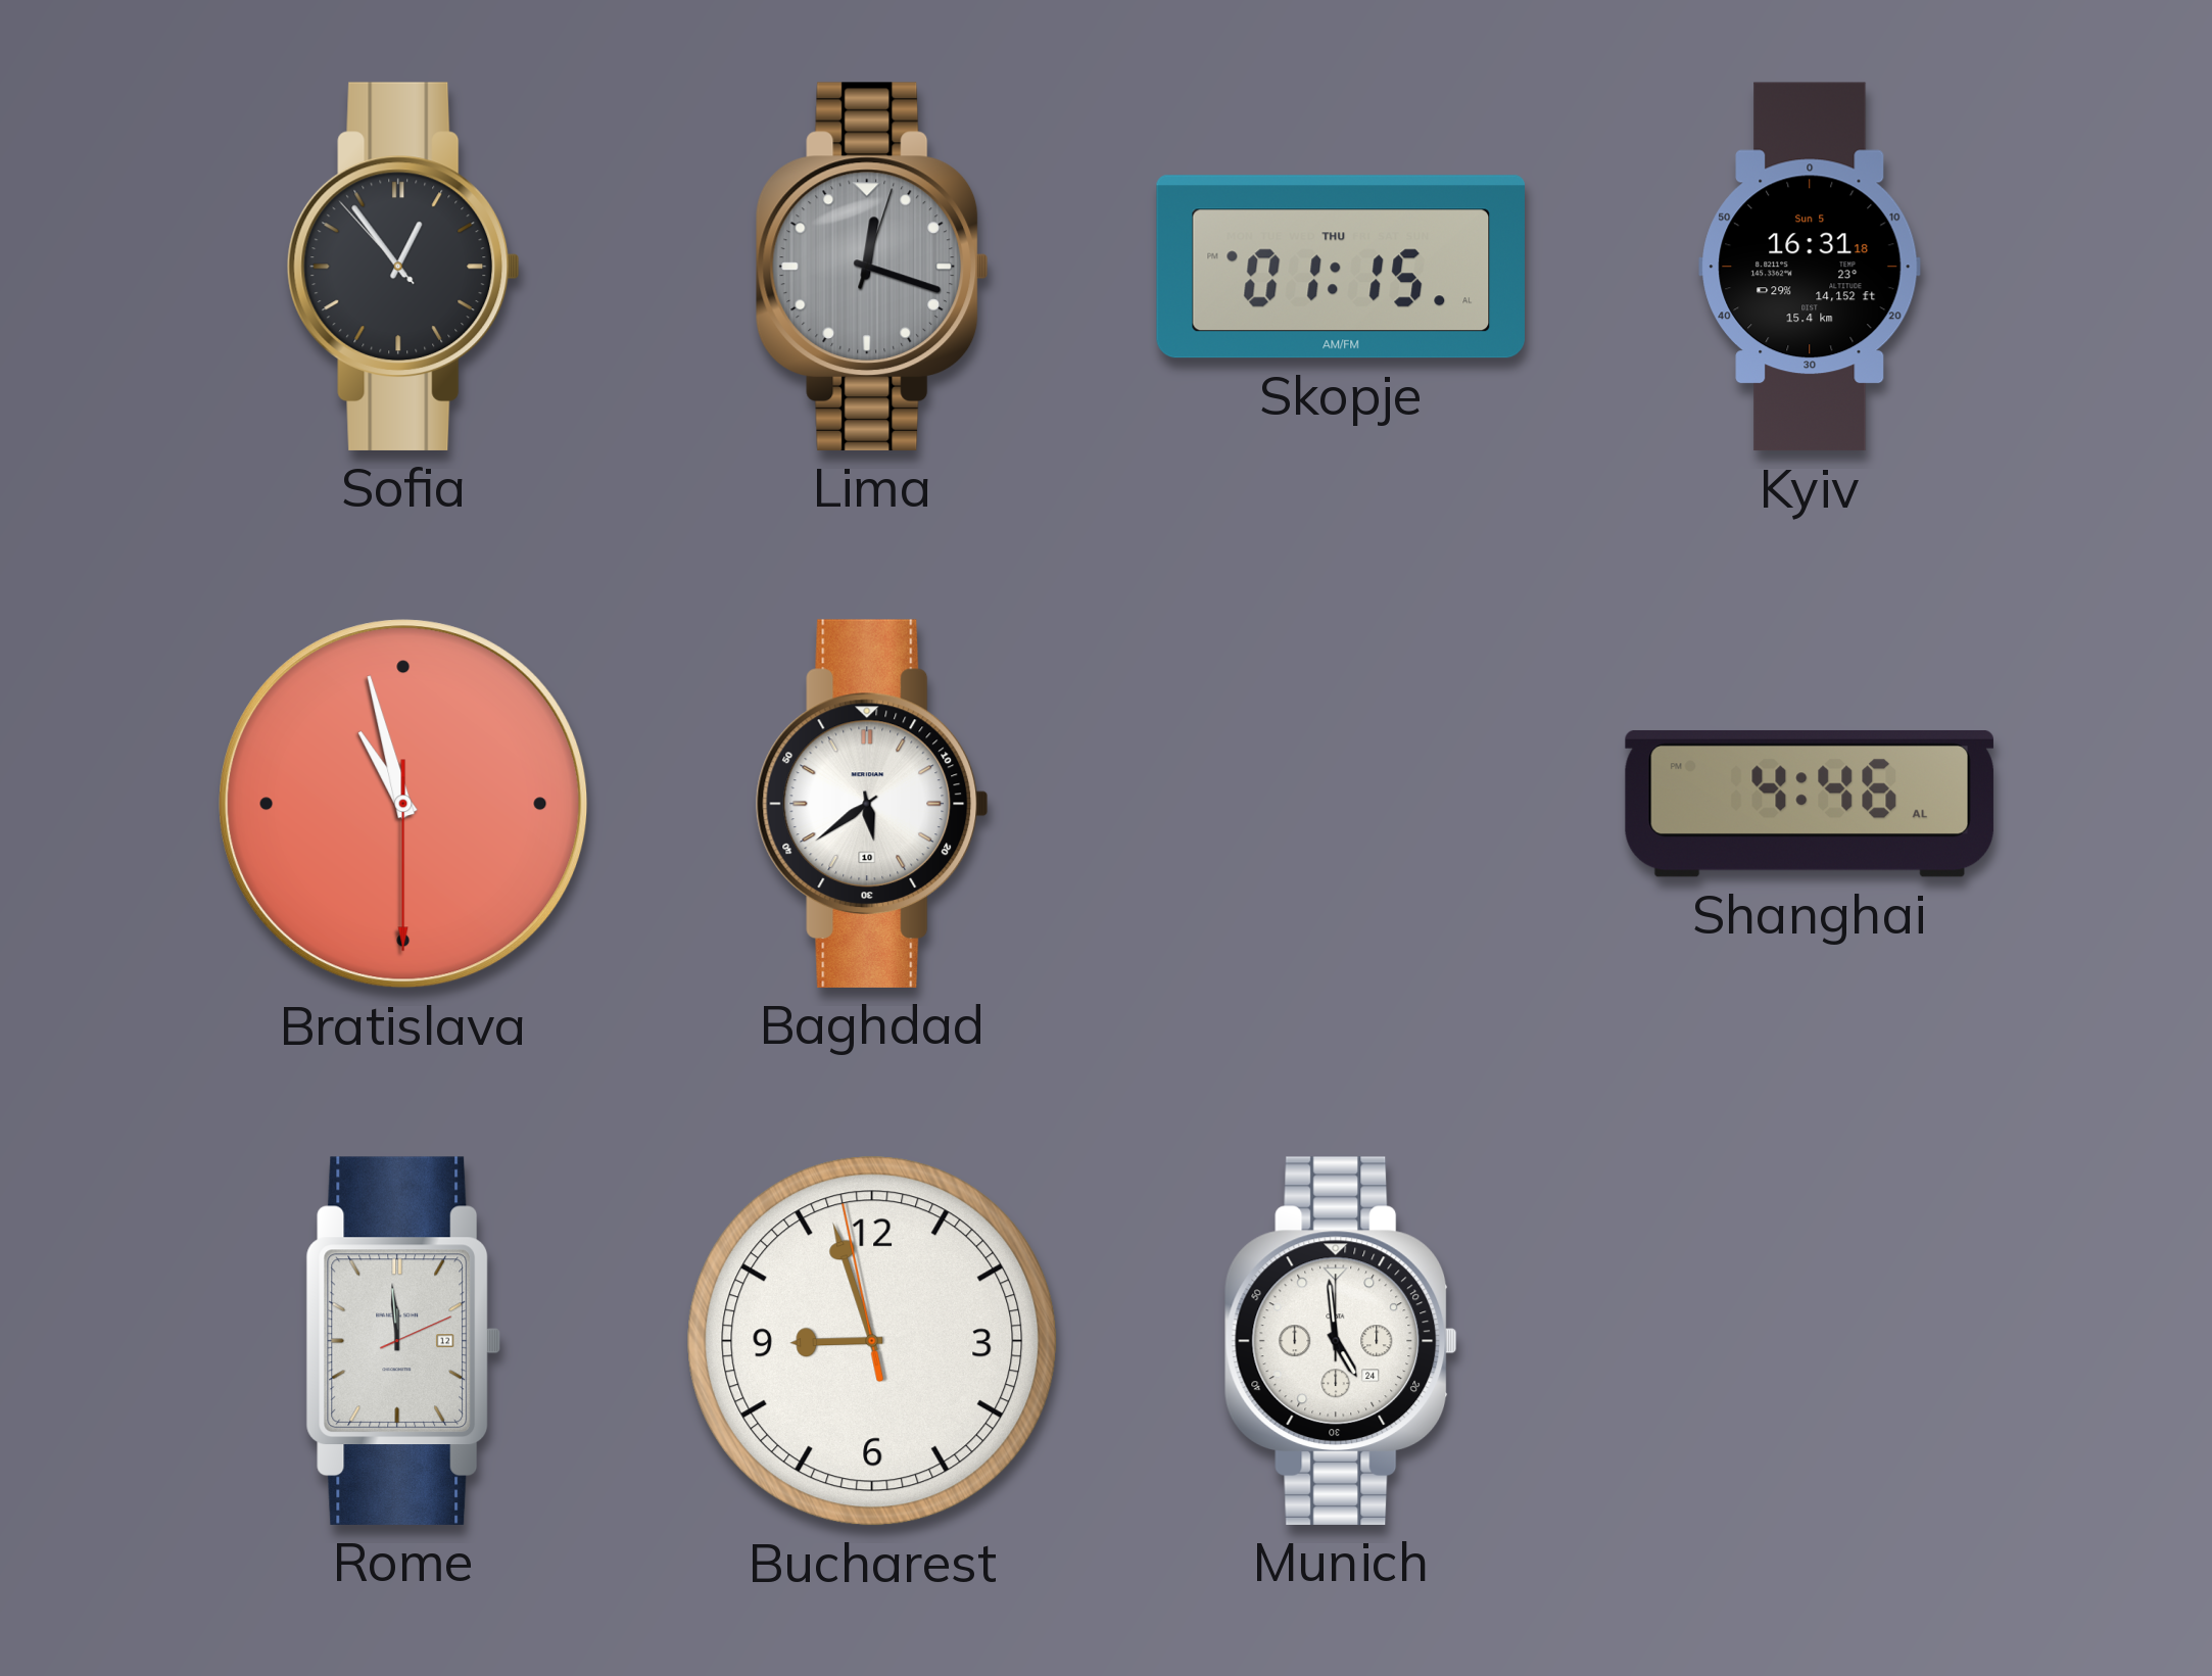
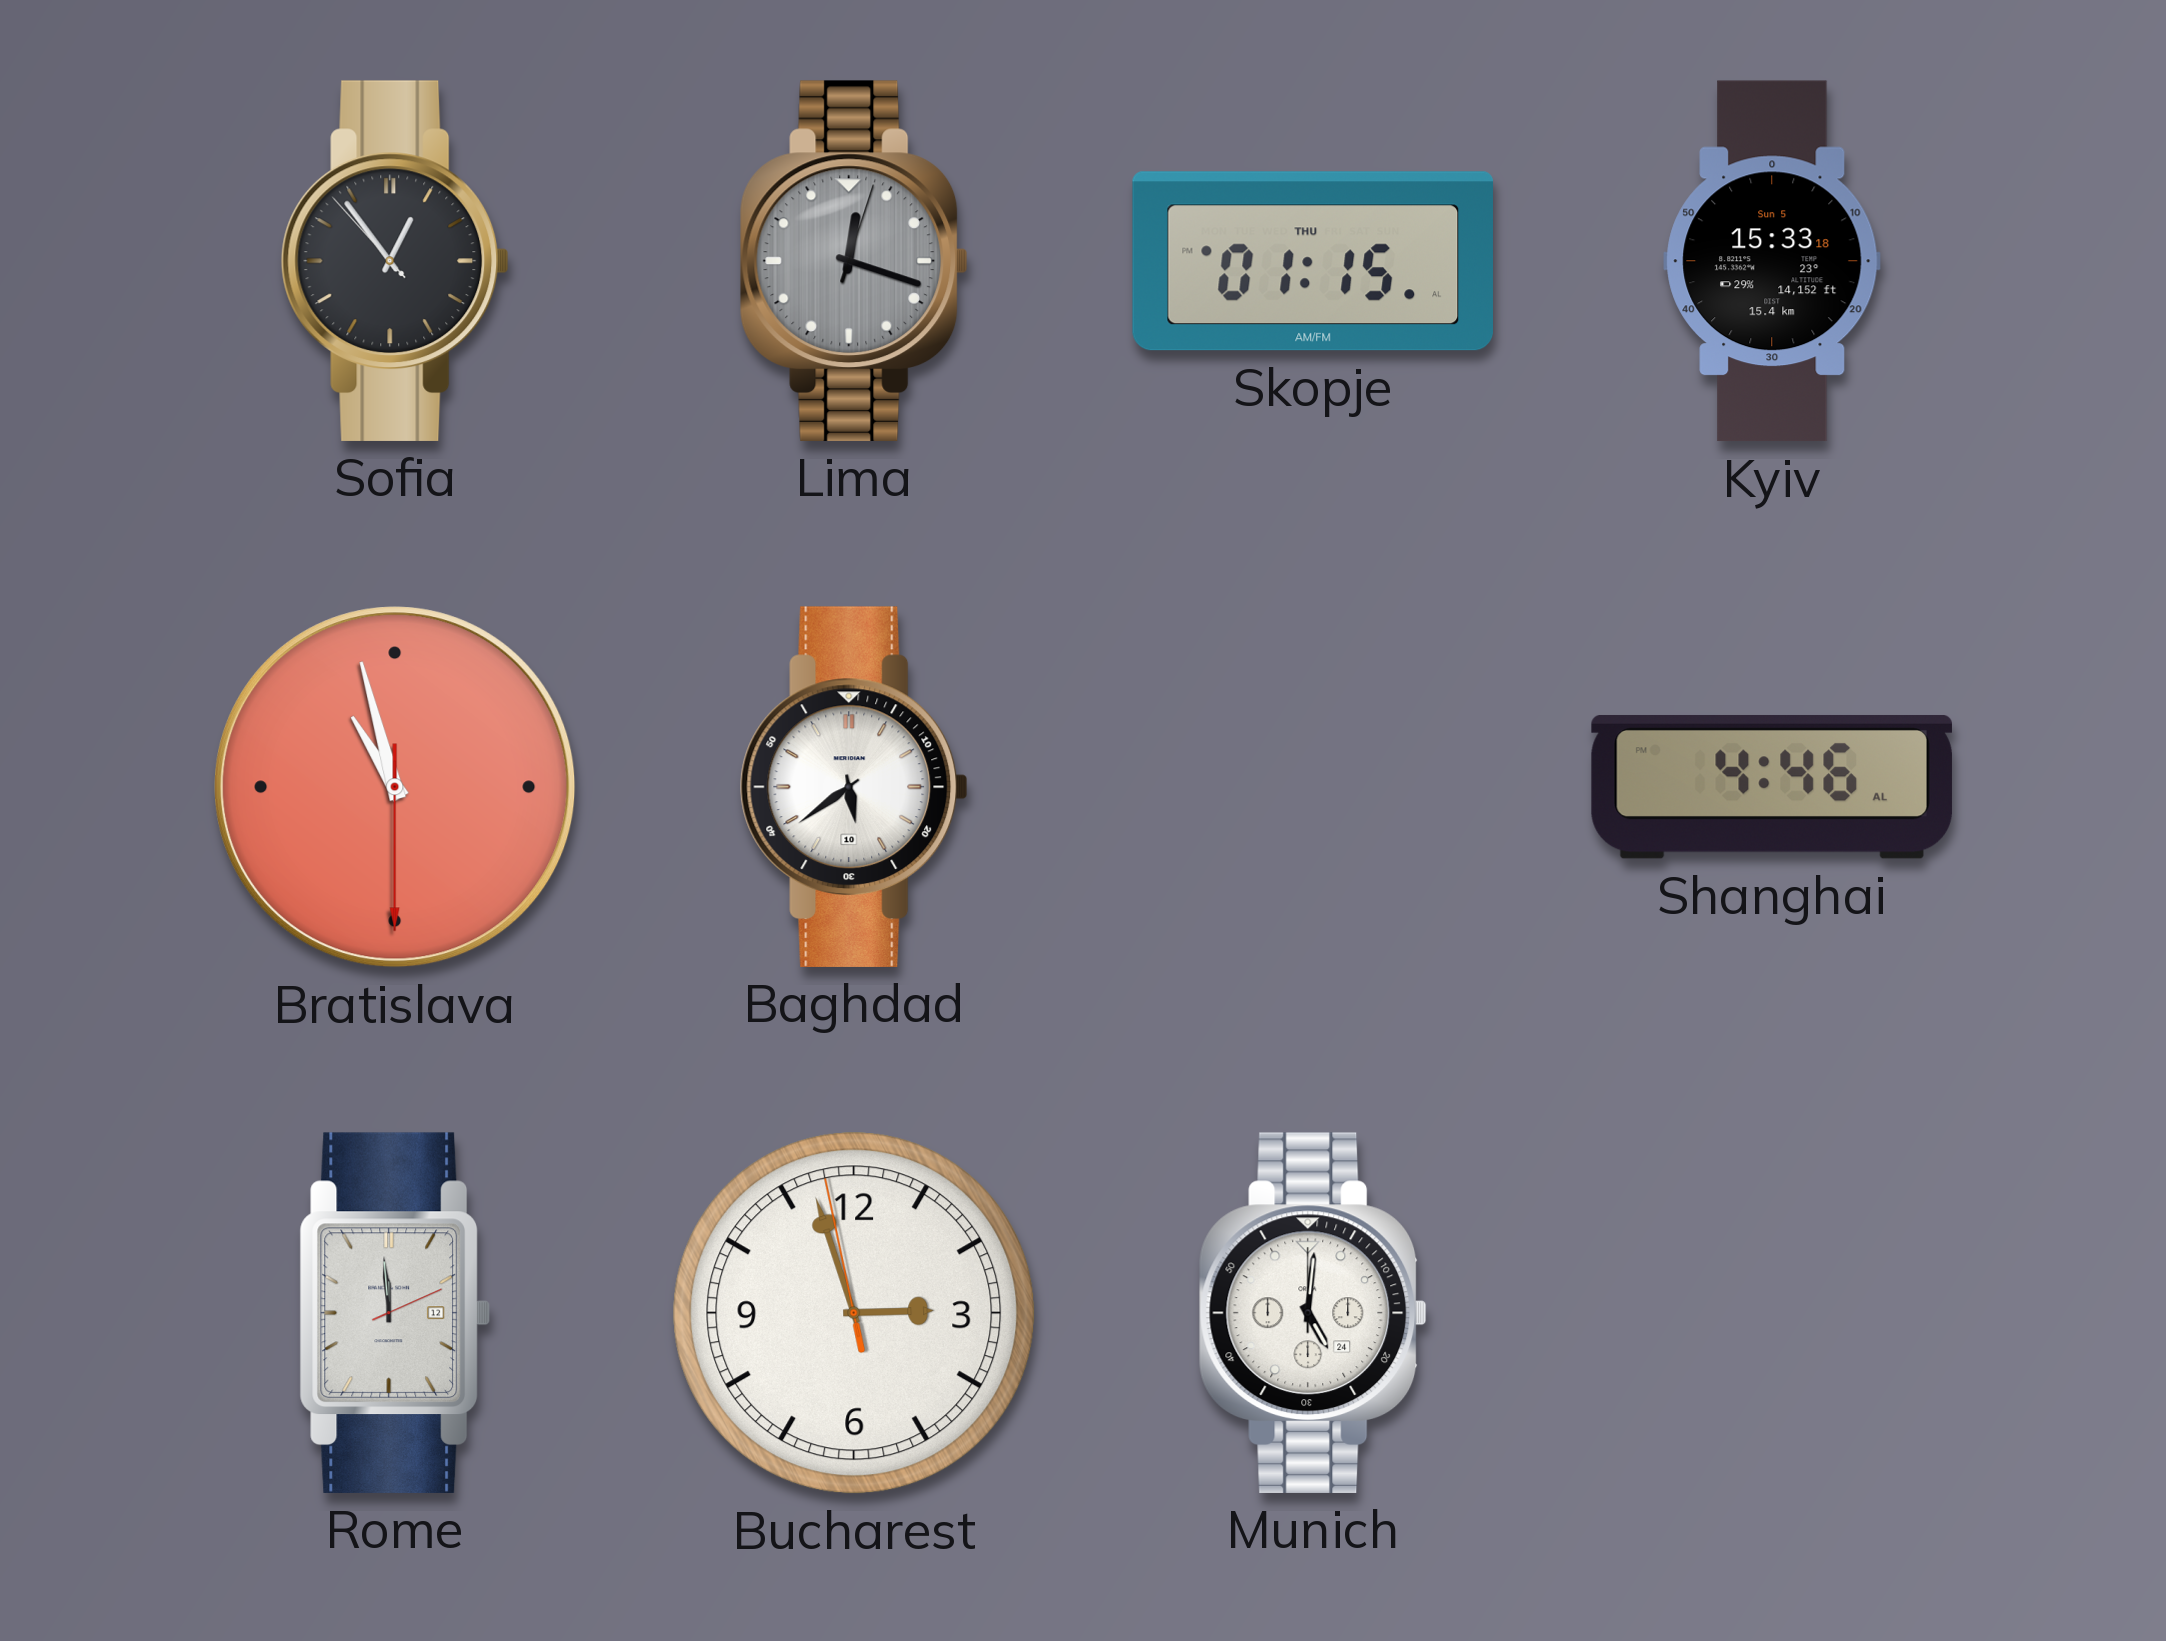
Kyiv: 16:31 -> 15:33 (1772, 261)
Bucharest: 8:56 -> 2:56 (854, 1313)
Munich: 4:59 -> 5:01 (1313, 1313)
